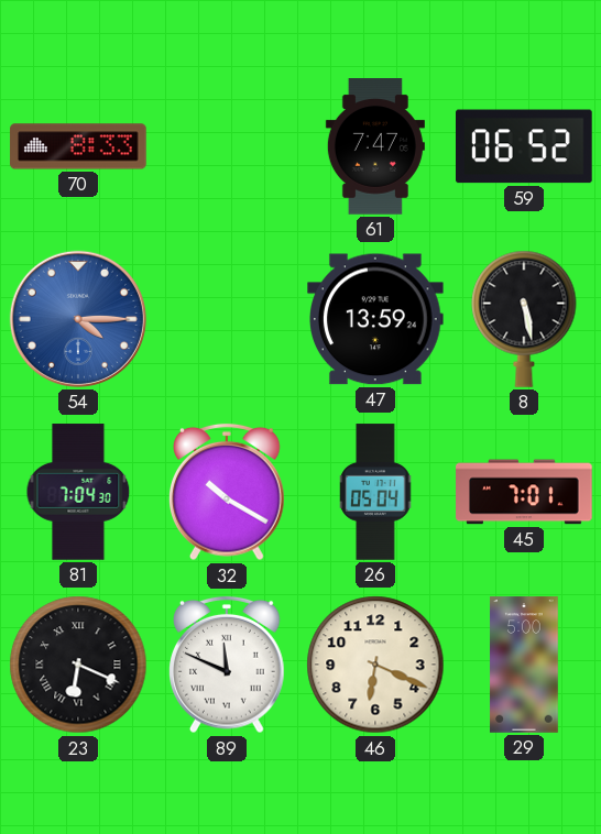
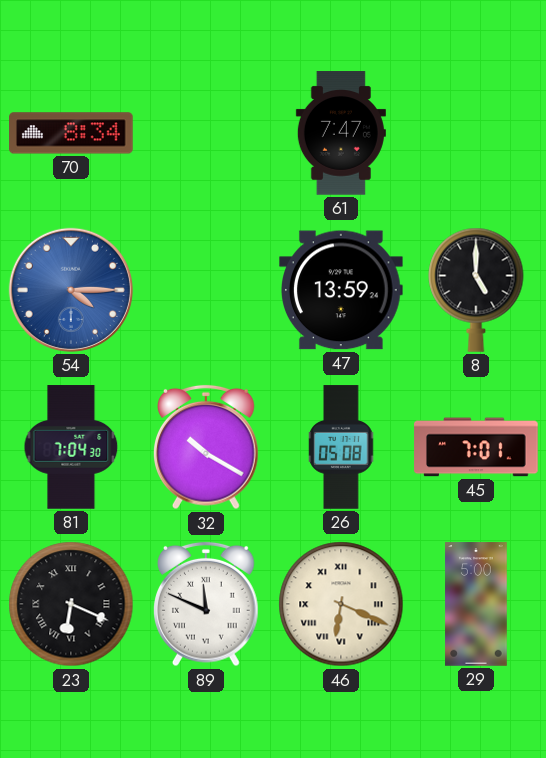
70: 8:33 -> 8:34 (71, 133)
59: 06:52 -> none (525, 146)
8: 5:28 -> 5:00 (476, 290)
26: 05:04 -> 05:08 (341, 447)
46 numerals: Arabic -> Roman (341, 604)
